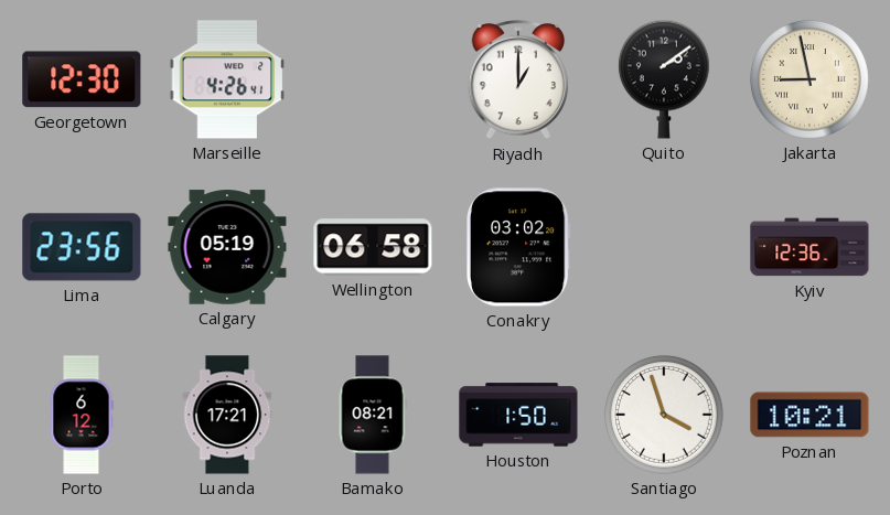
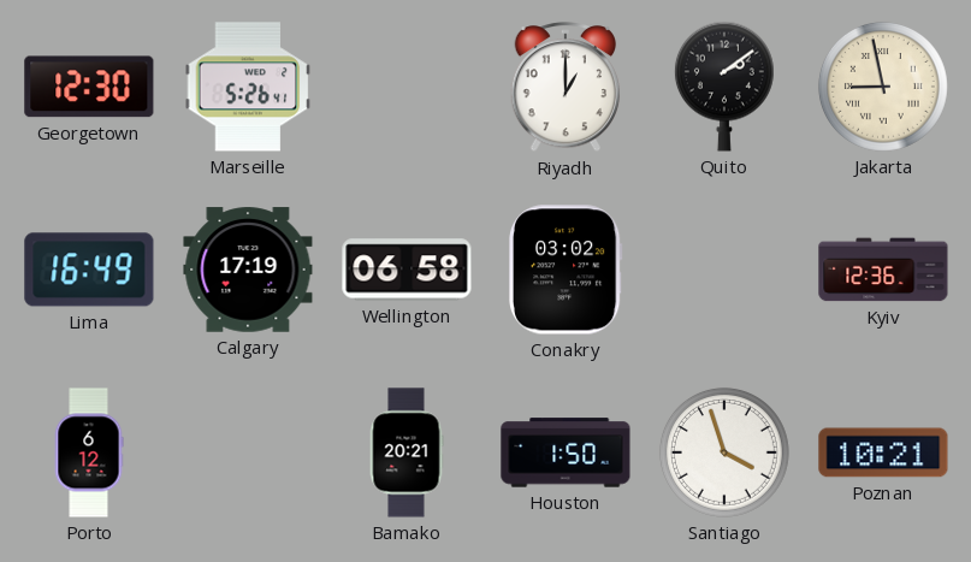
Marseille: 4:26 -> 5:26 (248, 87)
Lima: 23:56 -> 16:49 (89, 270)
Calgary: 05:19 -> 17:19 (248, 270)
Luanda: 17:21 -> none (227, 415)
Bamako: 08:21 -> 20:21 (407, 452)
